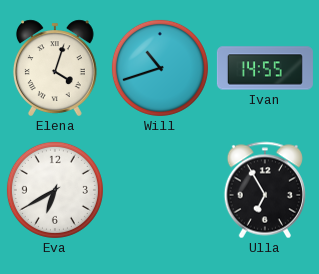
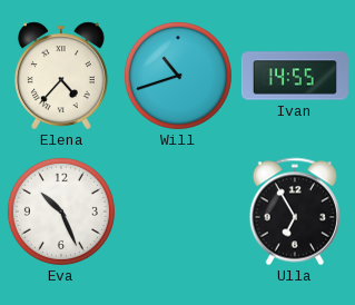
Elena: 4:03 -> 4:37 (61, 76)
Eva: 6:40 -> 10:26 (61, 211)
